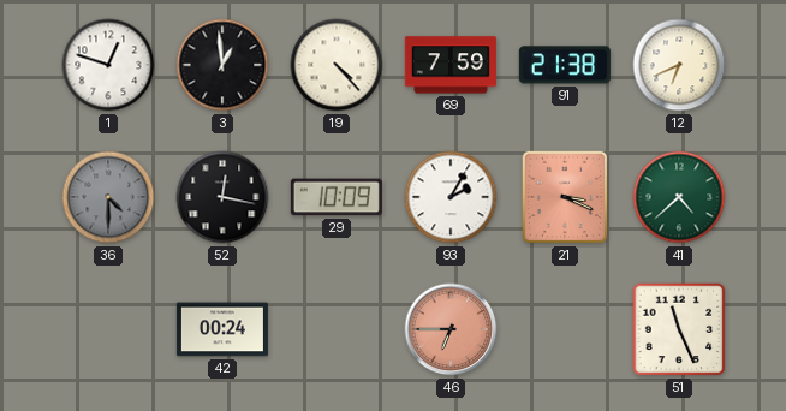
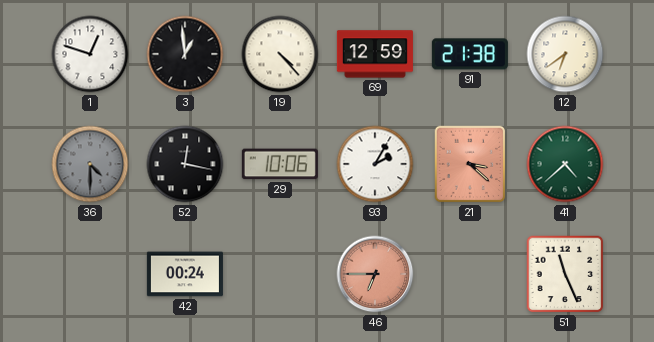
69: 7:59 -> 12:59 (375, 54)
12: 6:41 -> 6:39 (565, 54)
29: 10:09 -> 10:06 (280, 164)
21: 3:19 -> 3:22 (470, 164)
